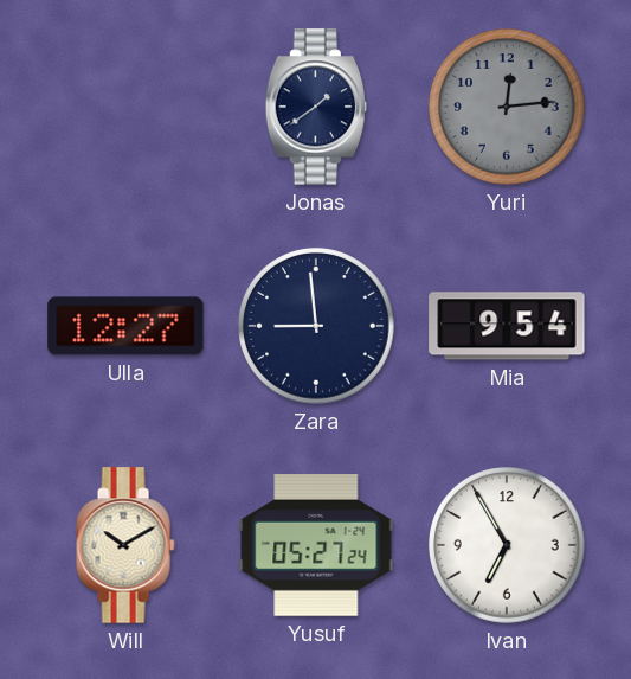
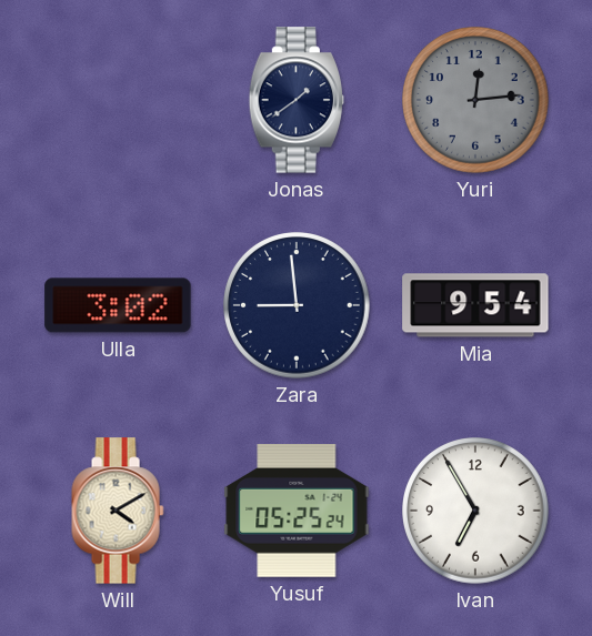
Ulla: 12:27 -> 3:02 (118, 305)
Will: 10:10 -> 4:10 (118, 511)
Yusuf: 05:27 -> 05:25 (297, 512)
